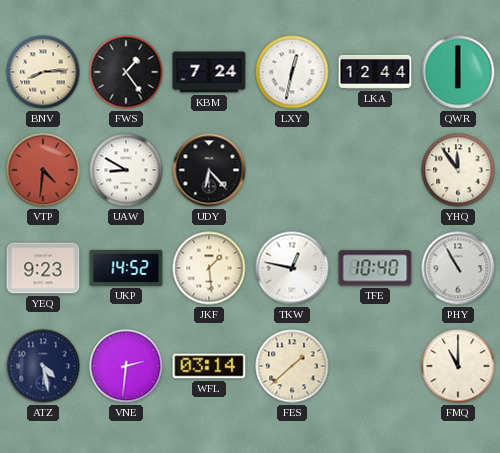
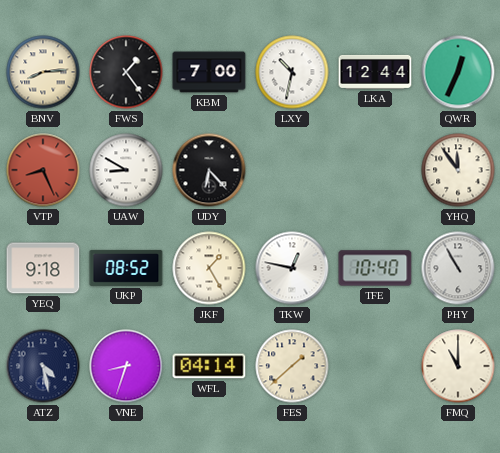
KBM: 7:24 -> 7:00 (209, 72)
LXY: 12:32 -> 10:32 (292, 72)
QWR: 6:00 -> 12:34 (458, 72)
VTP: 4:31 -> 8:26 (43, 170)
YEQ: 9:23 -> 9:18 (43, 268)
UKP: 14:52 -> 08:52 (126, 268)
JKF: 1:29 -> 1:25 (209, 268)
VNE: 2:31 -> 8:33 (126, 366)
WFL: 03:14 -> 04:14 (209, 366)
